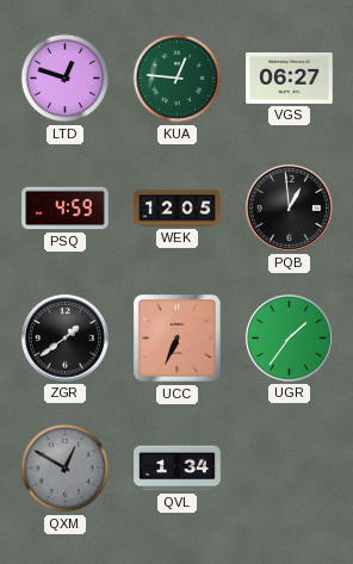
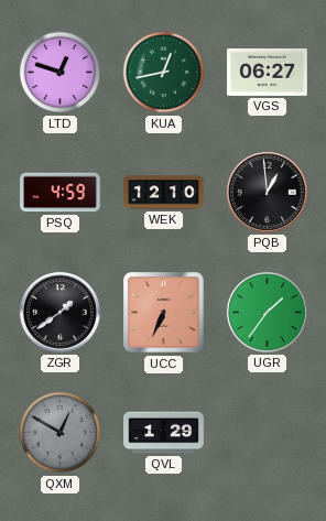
KUA: 12:46 -> 12:43 (164, 73)
WEK: 12:05 -> 12:10 (164, 193)
QVL: 1:34 -> 1:29 (164, 433)
